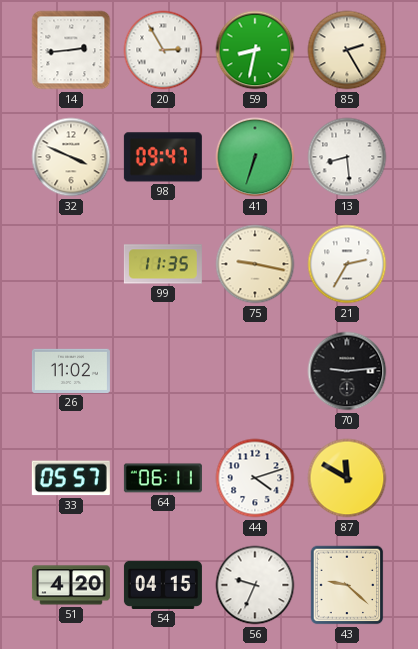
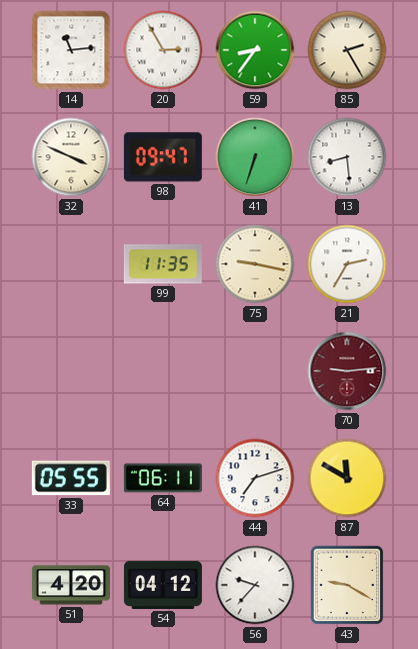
14: 2:44 -> 11:14 (71, 50)
59: 8:32 -> 8:36 (255, 50)
26: 11:02 -> none (71, 371)
70 dial: black -> burgundy (347, 371)
33: 05:57 -> 05:55 (71, 478)
44: 4:12 -> 7:12 (255, 478)
54: 04:15 -> 04:12 (163, 585)
56: 9:34 -> 9:37 (255, 585)
43: 9:22 -> 9:20 (347, 585)
